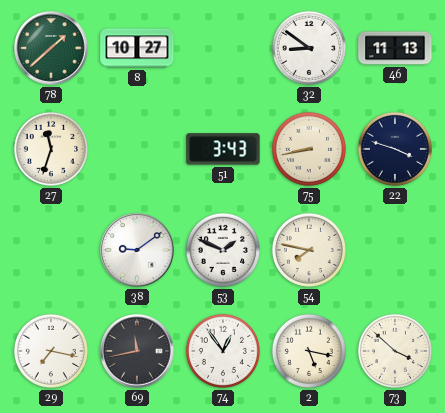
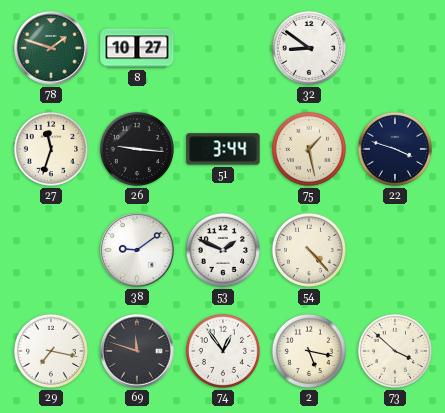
78: 1:38 -> 1:48 (51, 48)
46: 11:13 -> none (395, 48)
26: none -> 9:16 (137, 149)
51: 3:43 -> 3:44 (223, 149)
75: 8:43 -> 1:28 (309, 149)
54: 7:47 -> 4:23 (309, 250)
69: 11:43 -> 11:48 (137, 351)
